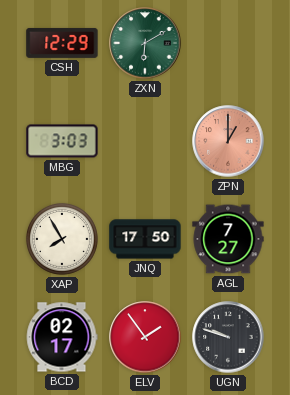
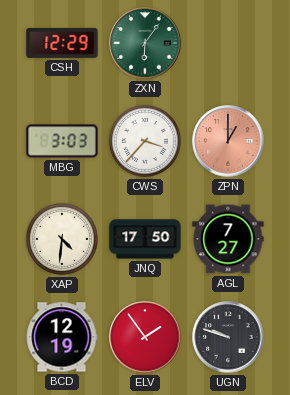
ZXN: 6:10 -> 6:06 (145, 43)
CWS: none -> 3:37 (145, 141)
XAP: 7:55 -> 4:31 (62, 239)
BCD: 02:17 -> 12:19 (62, 337)
